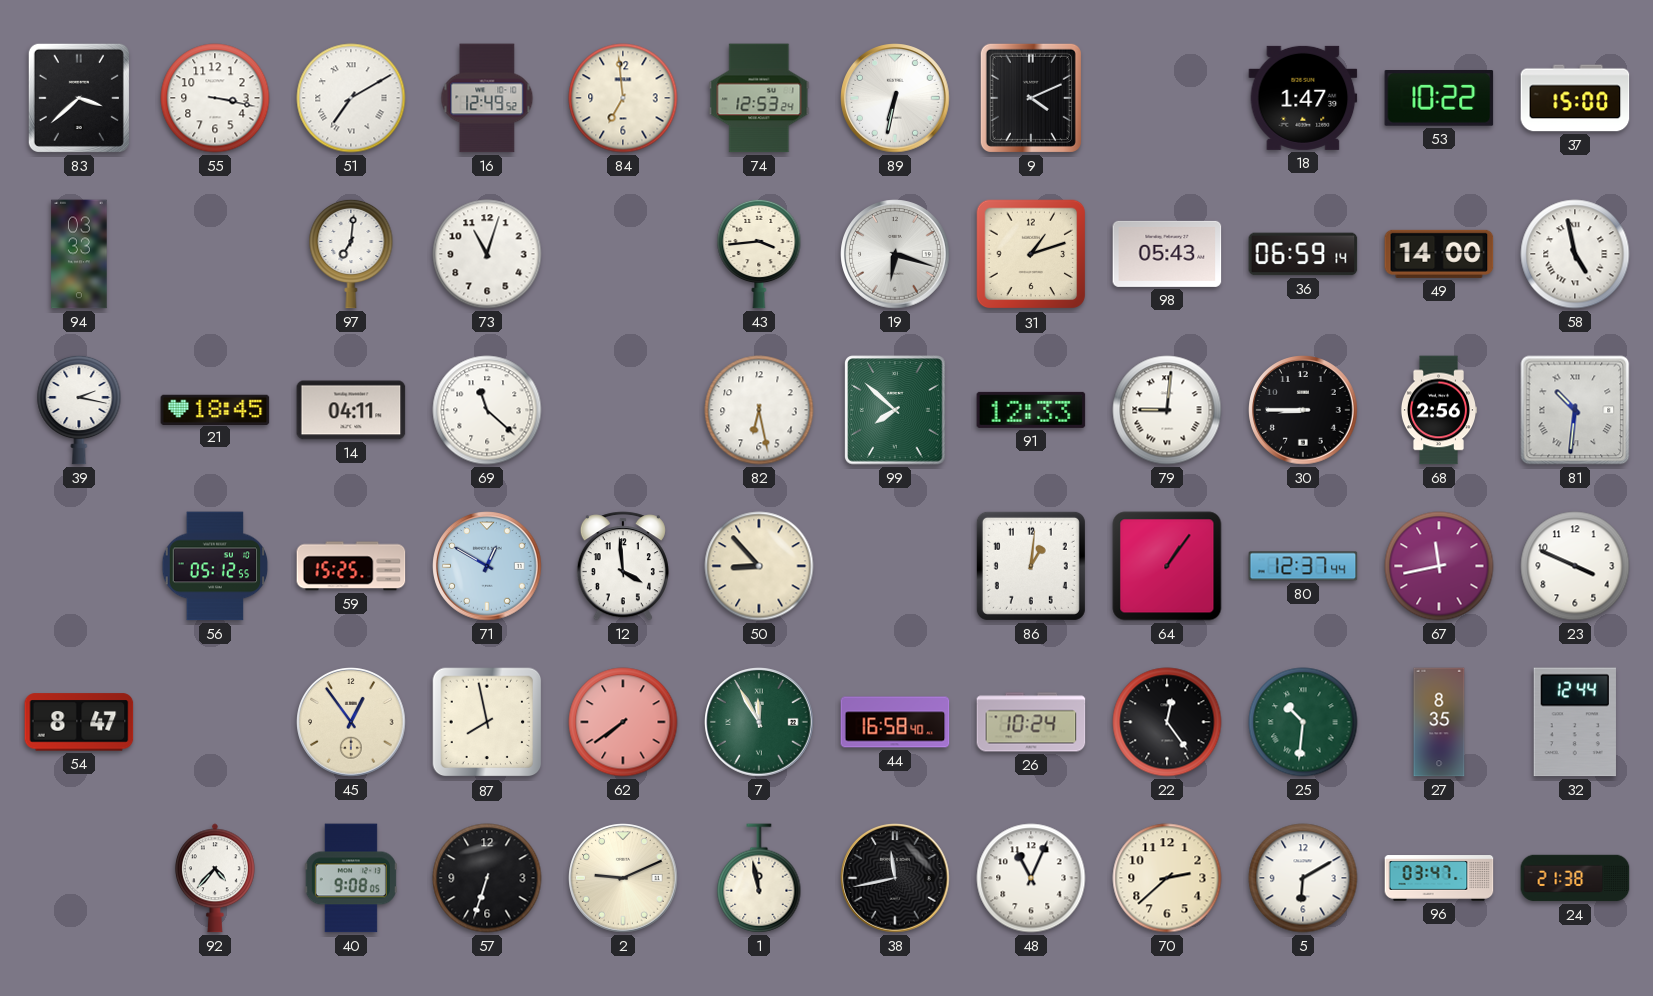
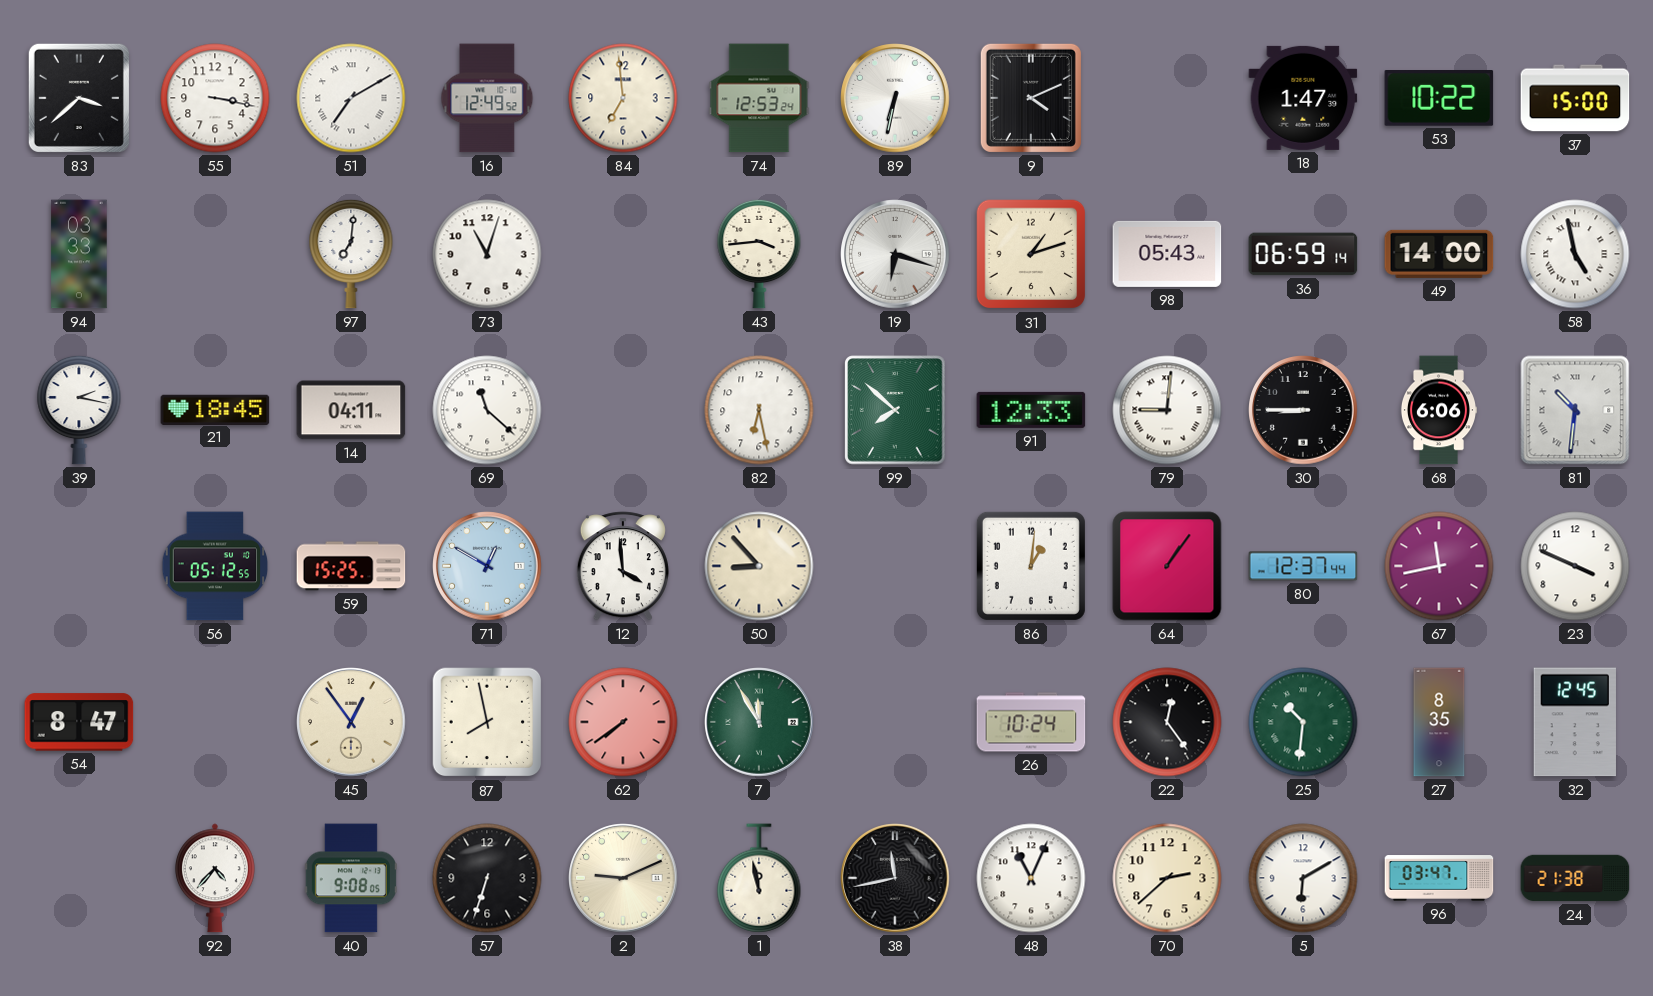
68: 2:56 -> 6:06 (1438, 410)
44: 16:58 -> none (895, 722)
32: 12:44 -> 12:45 (1575, 722)
